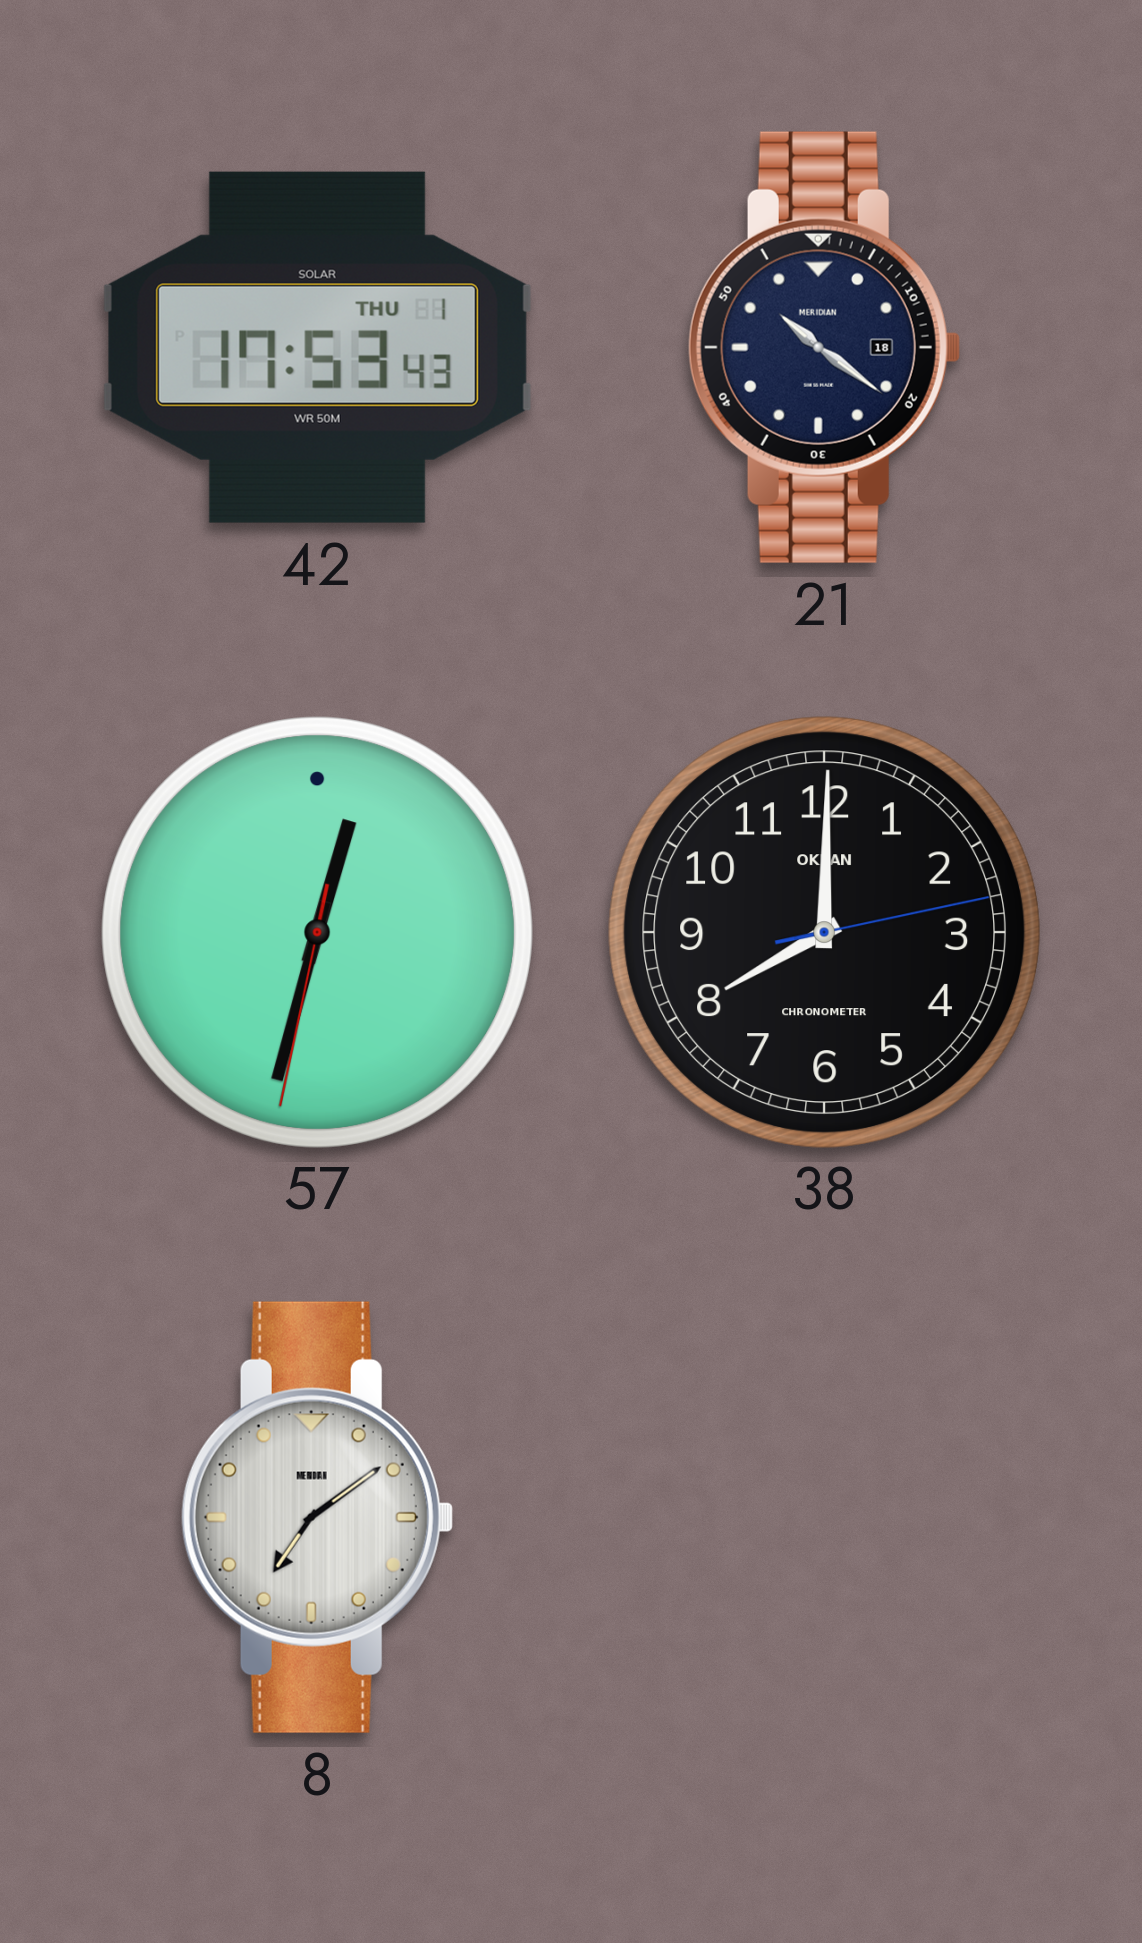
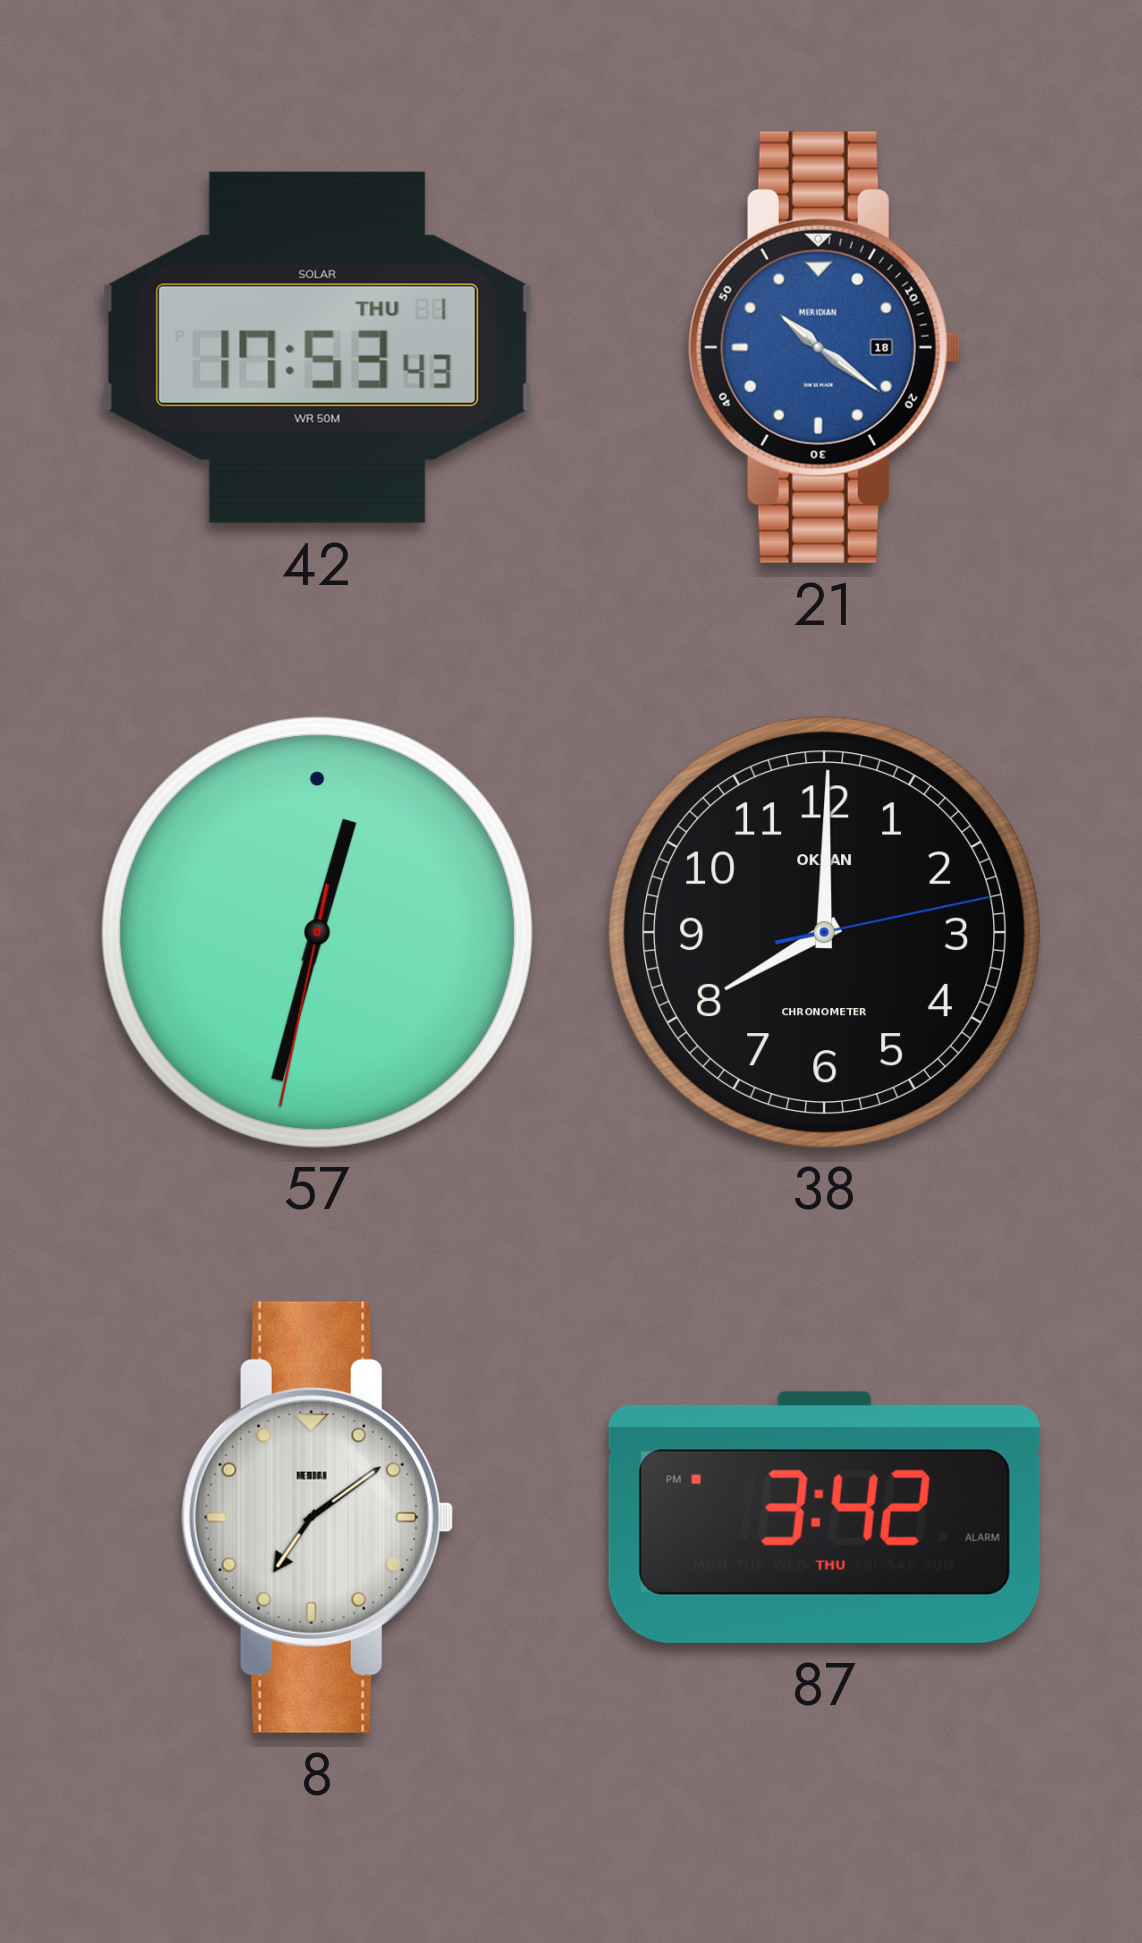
21 dial: navy -> blue (824, 347)
87: none -> 3:42 (824, 1517)
